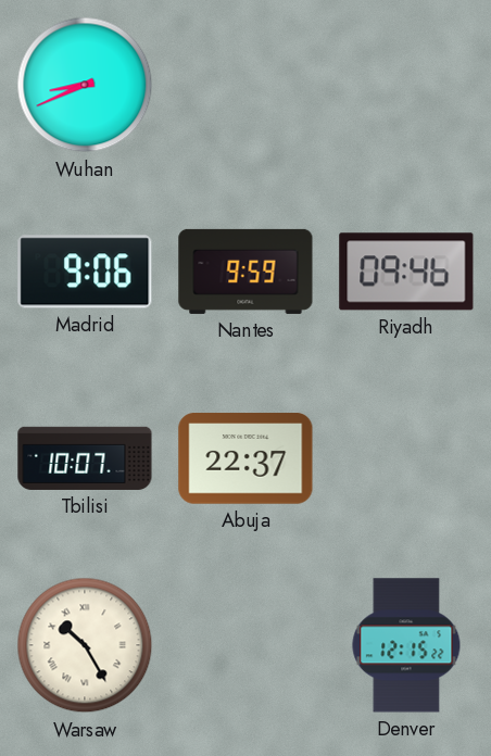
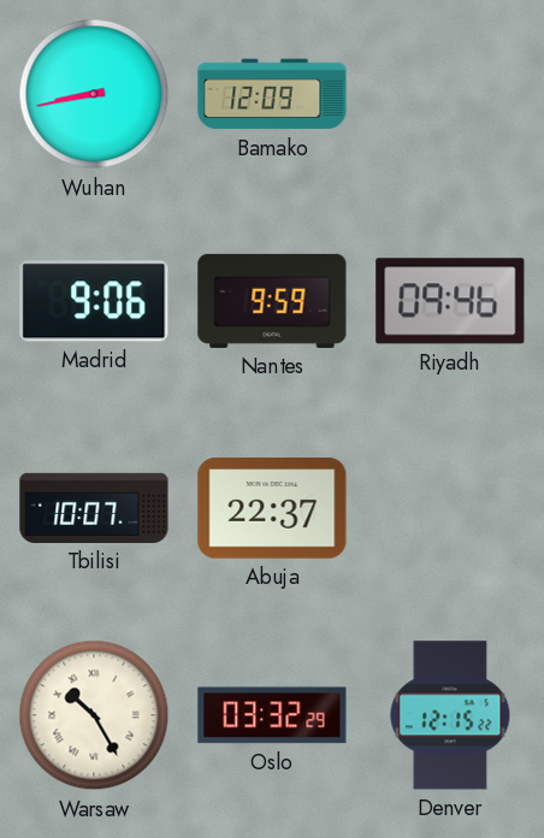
Wuhan: 8:41 -> 8:43 (94, 94)
Bamako: none -> 12:09 (272, 94)
Oslo: none -> 03:32 (272, 715)
